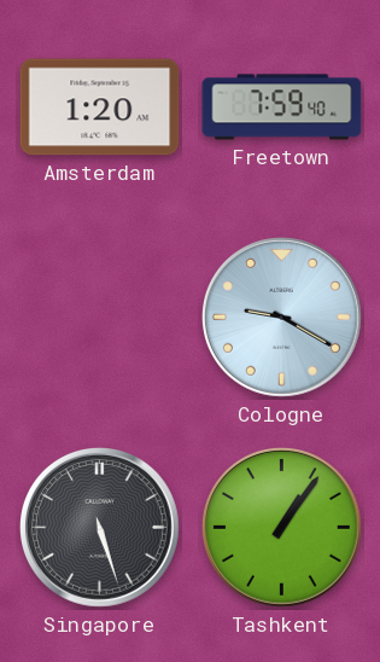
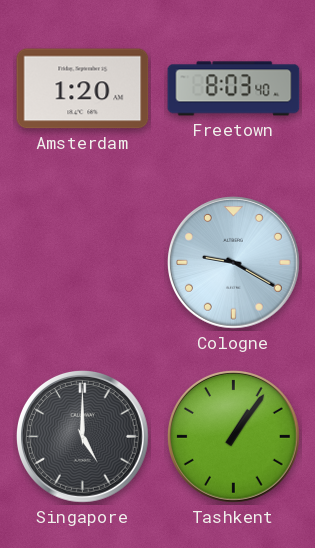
Freetown: 7:59 -> 8:03 (234, 89)
Singapore: 5:27 -> 5:00 (83, 437)
